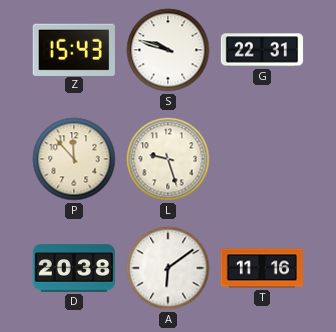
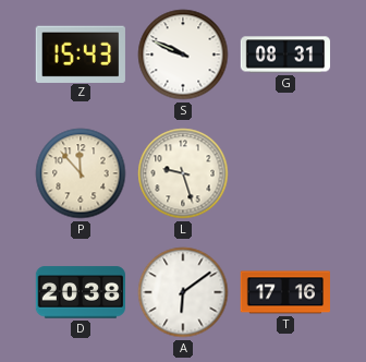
S: 9:48 -> 9:49 (183, 55)
G: 22:31 -> 08:31 (285, 55)
T: 11:16 -> 17:16 (284, 292)
